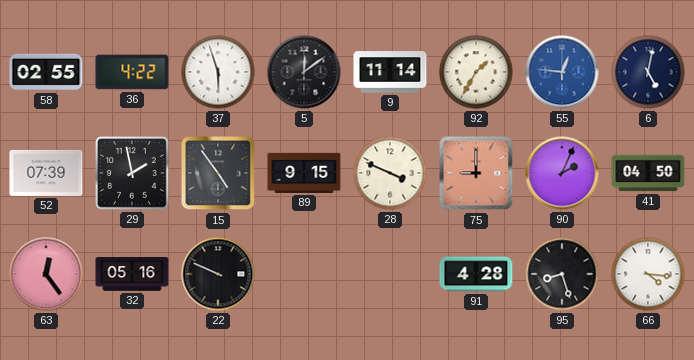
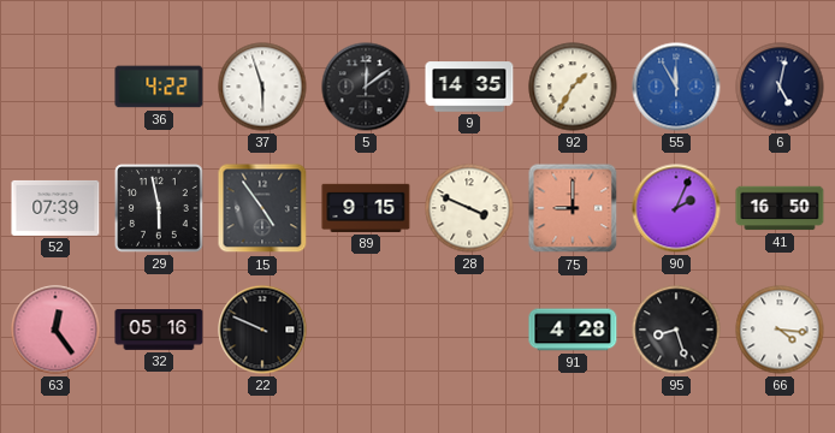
58: 02:55 -> none (46, 72)
9: 11:14 -> 14:35 (469, 87)
55: 12:46 -> 11:55 (676, 87)
29: 1:58 -> 5:58 (159, 208)
41: 04:50 -> 16:50 (780, 208)
